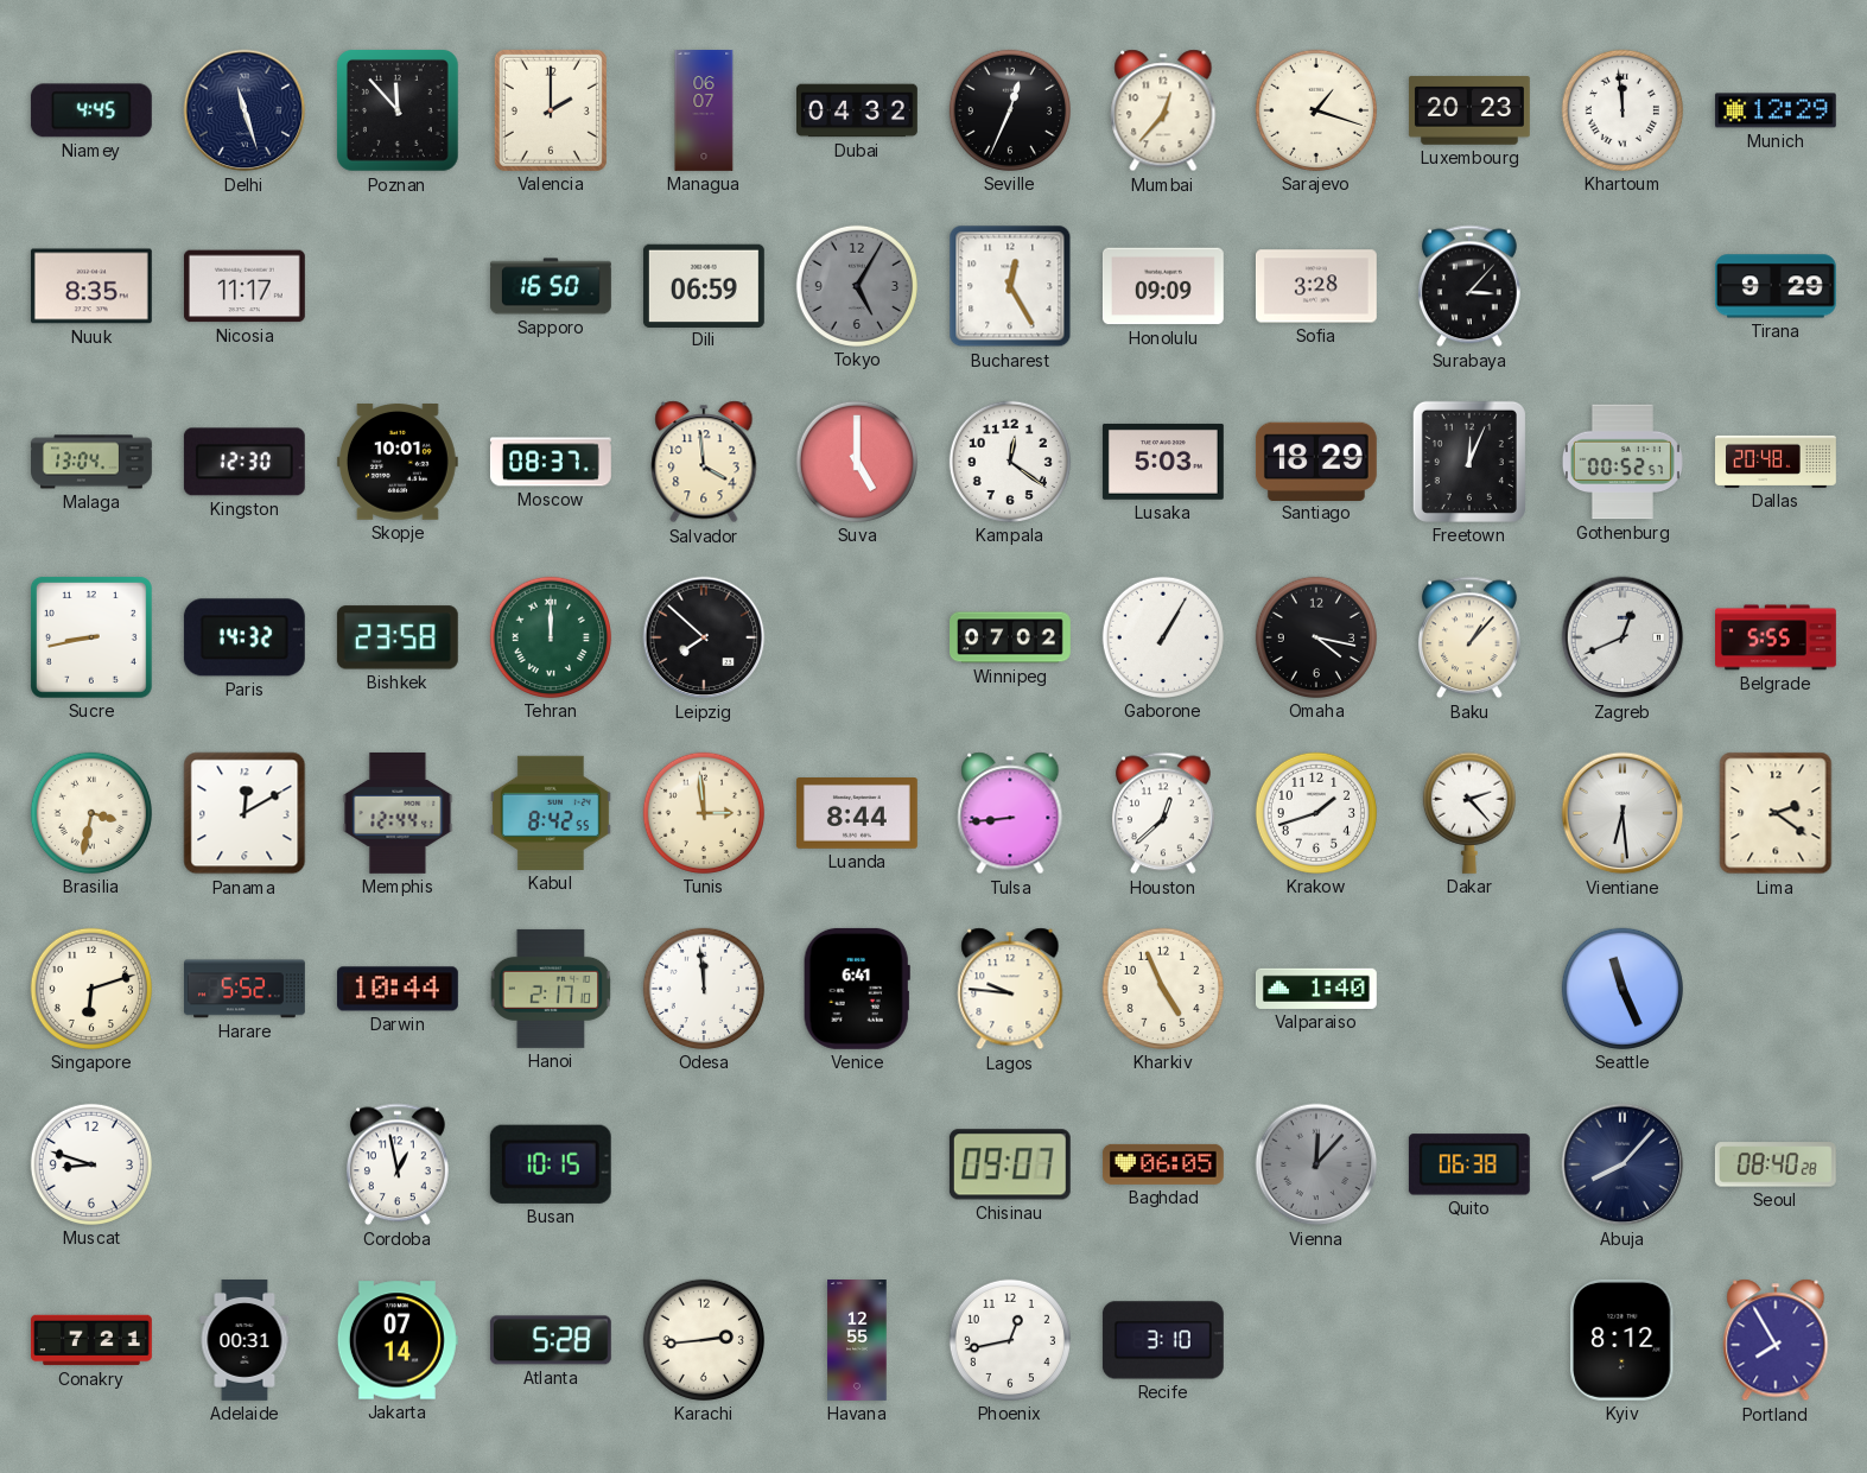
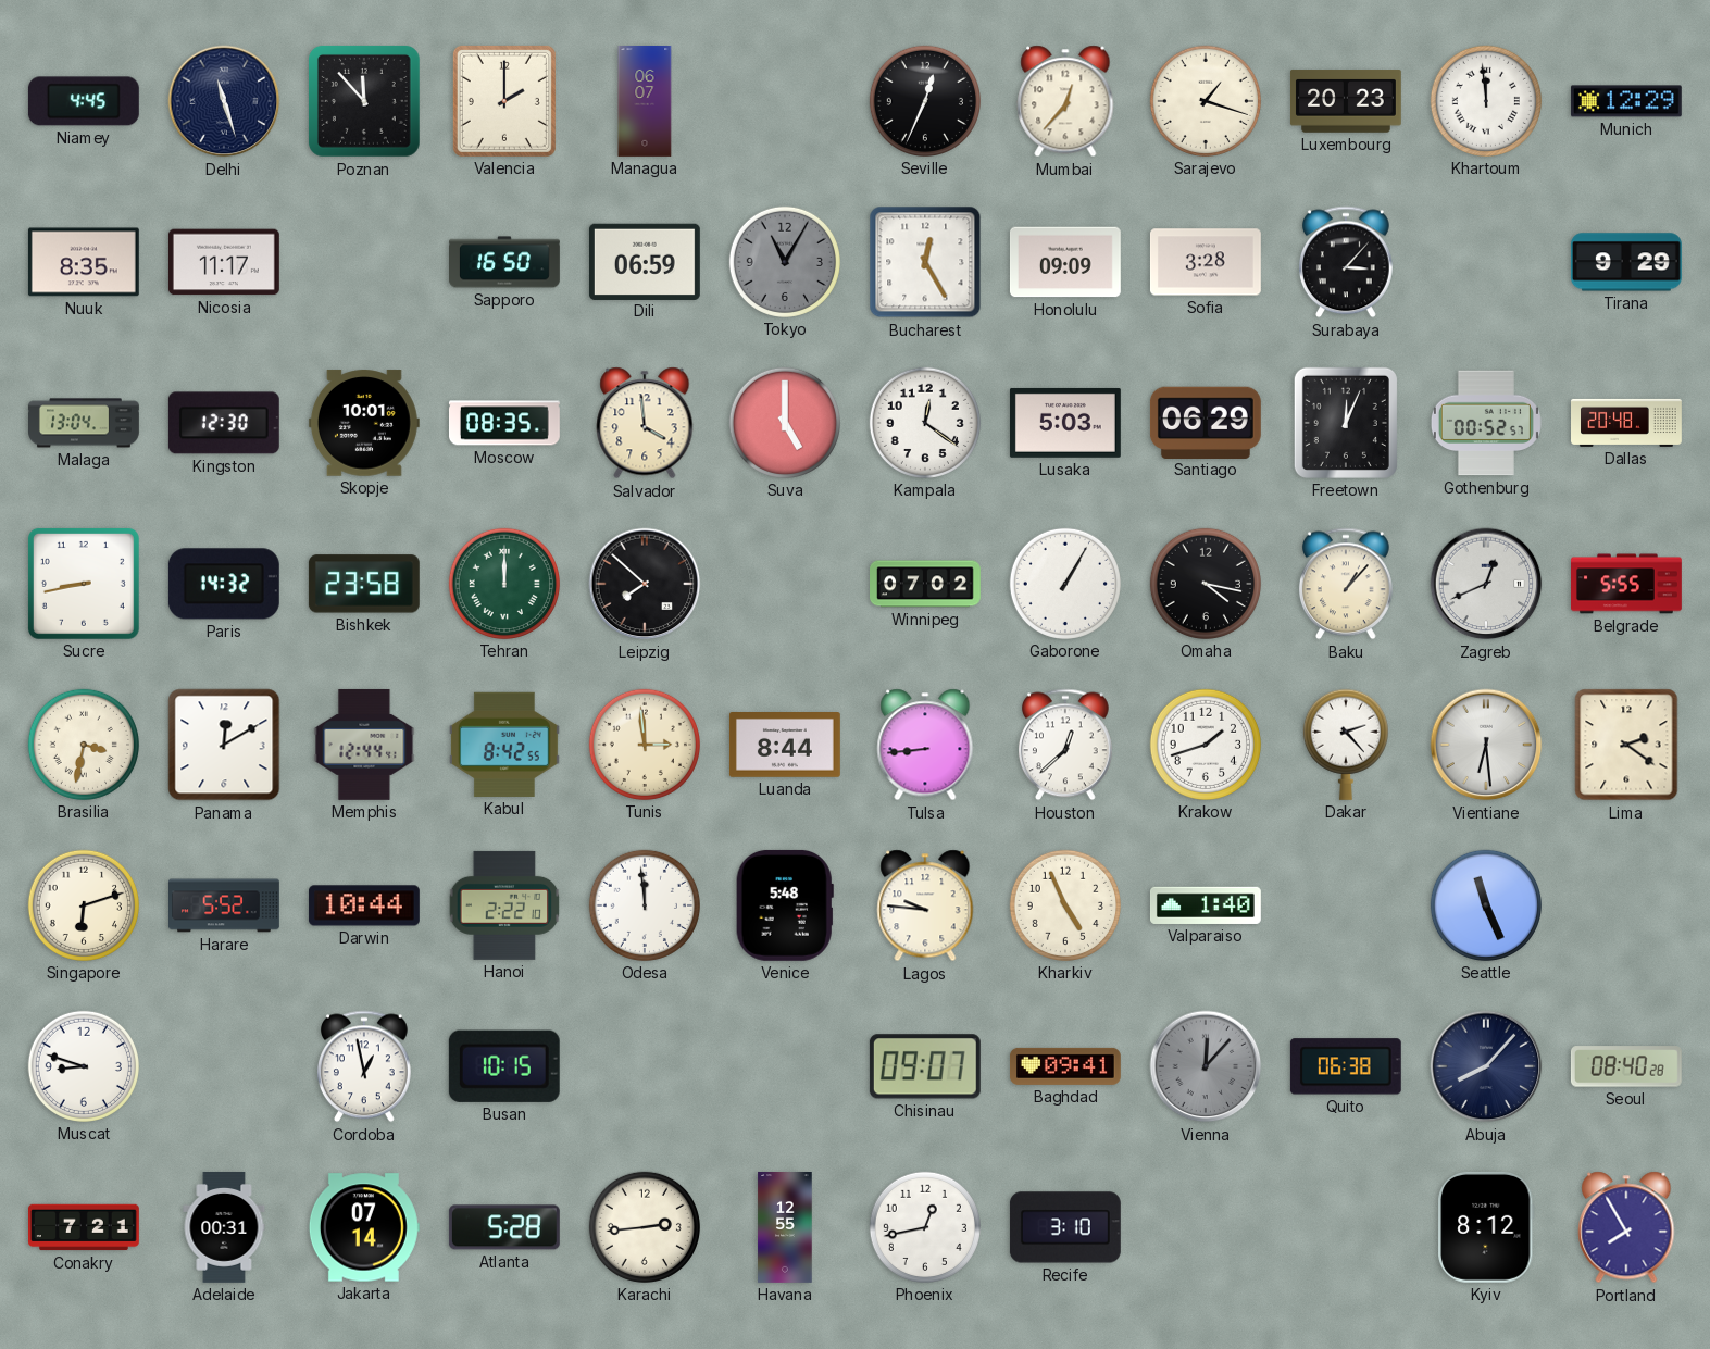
Dubai: 04:32 -> none (858, 110)
Tokyo: 5:05 -> 11:05 (785, 262)
Moscow: 08:37 -> 08:35 (504, 423)
Santiago: 18:29 -> 06:29 (1206, 422)
Hanoi: 2:17 -> 2:22 (504, 905)
Venice: 6:41 -> 5:48 (785, 905)
Baghdad: 06:05 -> 09:41 (1065, 1066)
